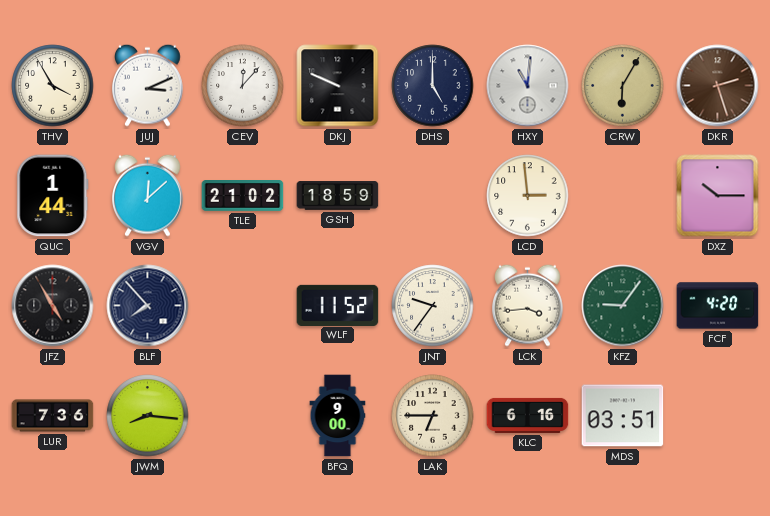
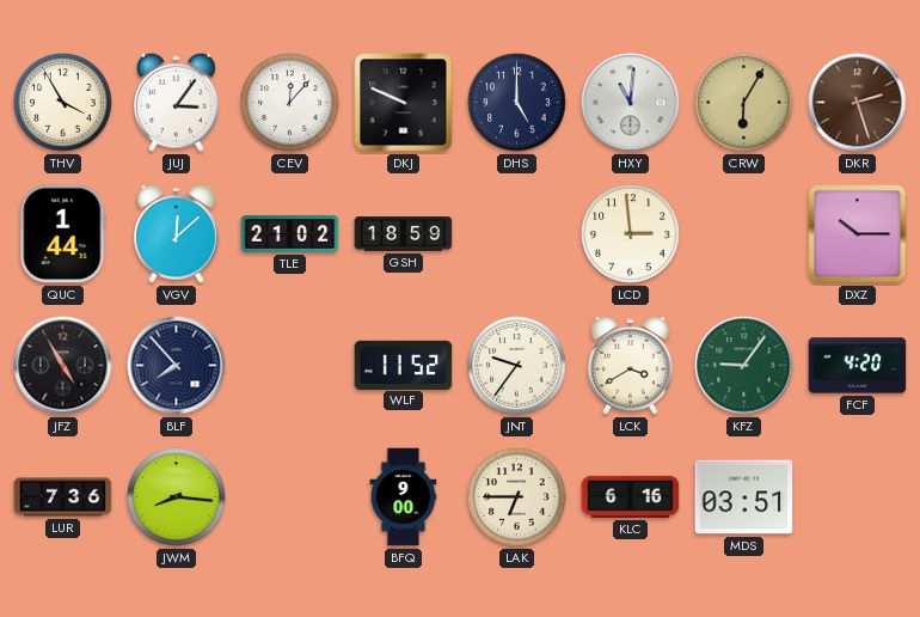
JUJ: 3:11 -> 3:06 (177, 102)
LCK: 3:44 -> 3:40 (631, 365)
